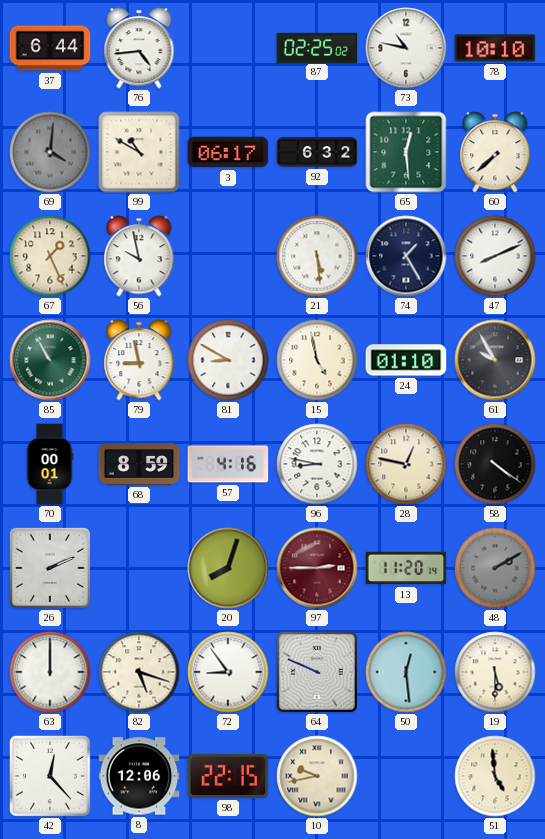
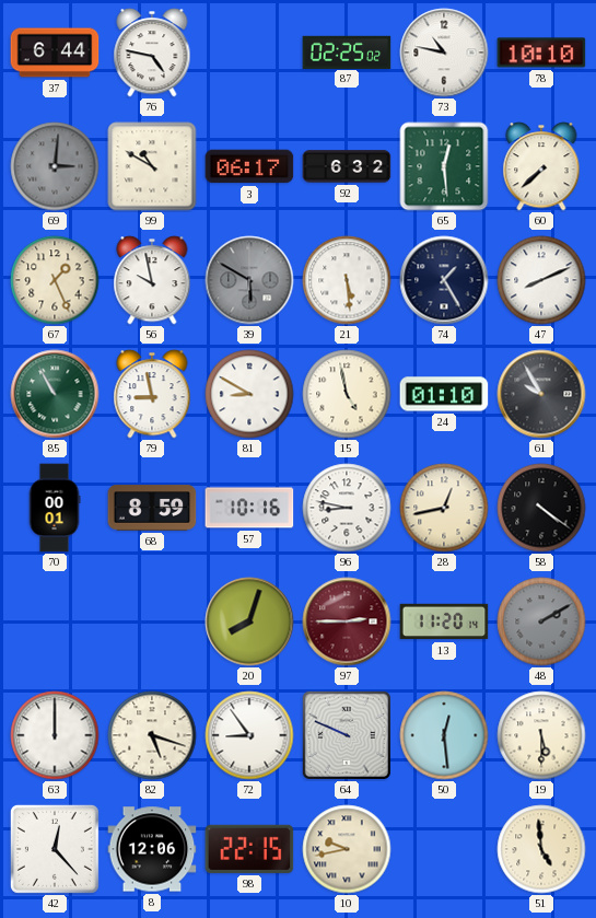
76: 4:44 -> 4:47 (152, 53)
69: 4:01 -> 3:01 (55, 166)
39: none -> 5:50 (249, 280)
57: 4:16 -> 10:16 (249, 508)
28: 12:47 -> 12:43 (444, 508)
26: 2:11 -> none (50, 568)
